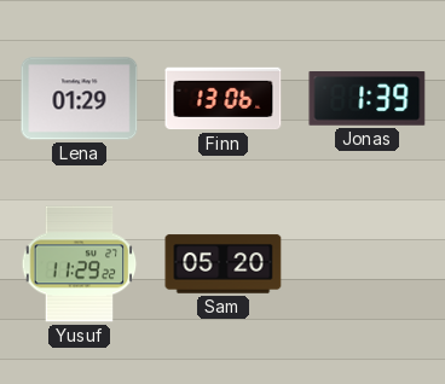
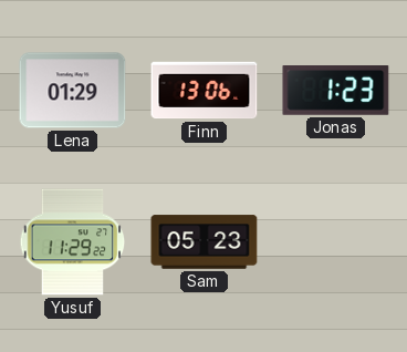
Jonas: 1:39 -> 1:23 (336, 91)
Sam: 05:20 -> 05:23 (205, 242)
